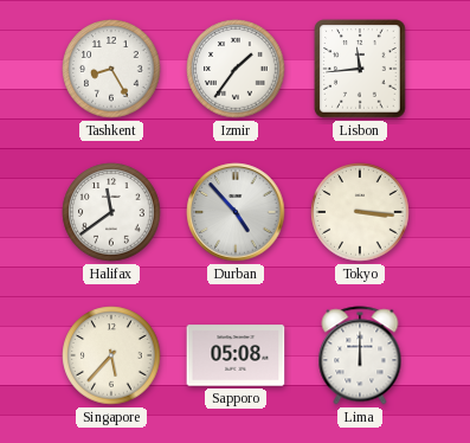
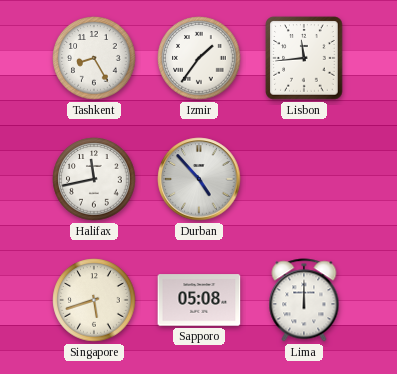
Halifax: 11:39 -> 11:43 (94, 179)
Tokyo: 3:16 -> none (360, 212)
Singapore: 5:37 -> 5:42 (94, 300)
